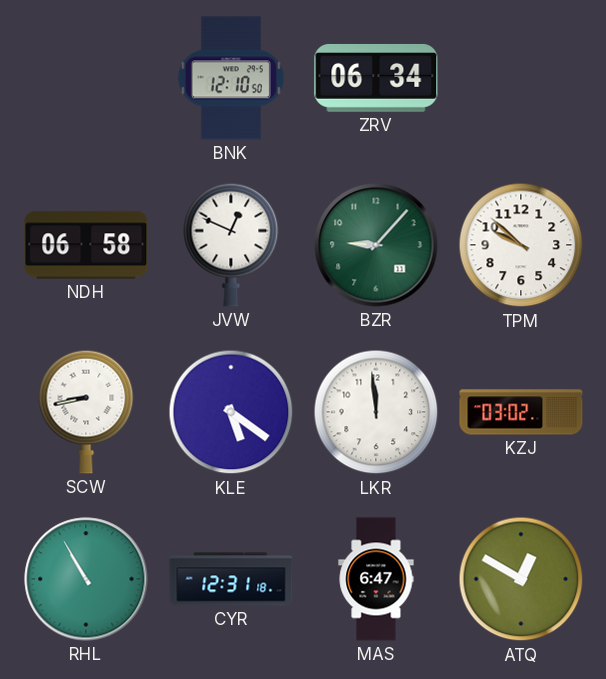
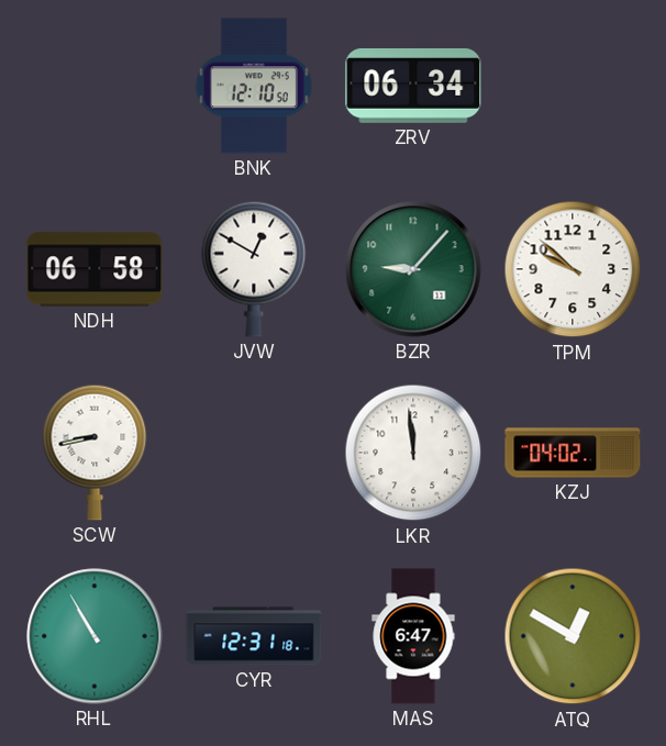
JVW: 12:49 -> 12:50 (254, 269)
KLE: 5:21 -> none (231, 412)
KZJ: 03:02 -> 04:02 (573, 453)
